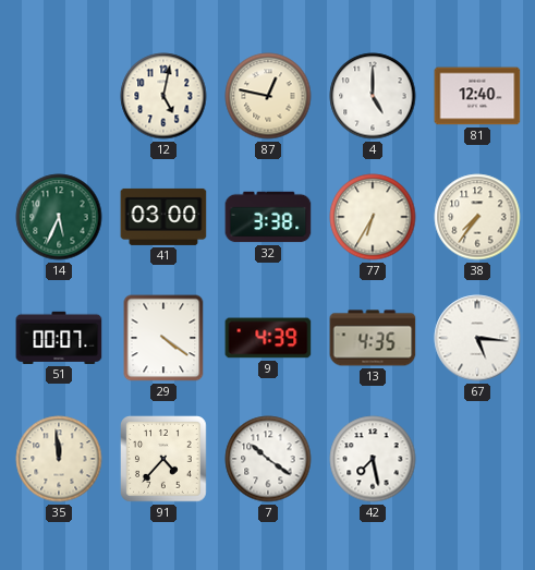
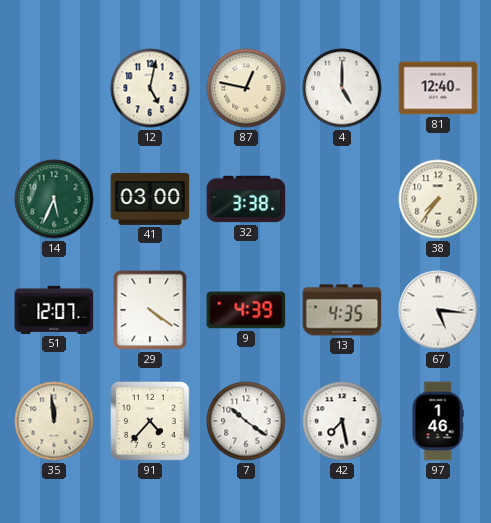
77: 6:35 -> none (373, 217)
51: 00:07 -> 12:07 (54, 310)
97: none -> 1:46 (438, 421)
